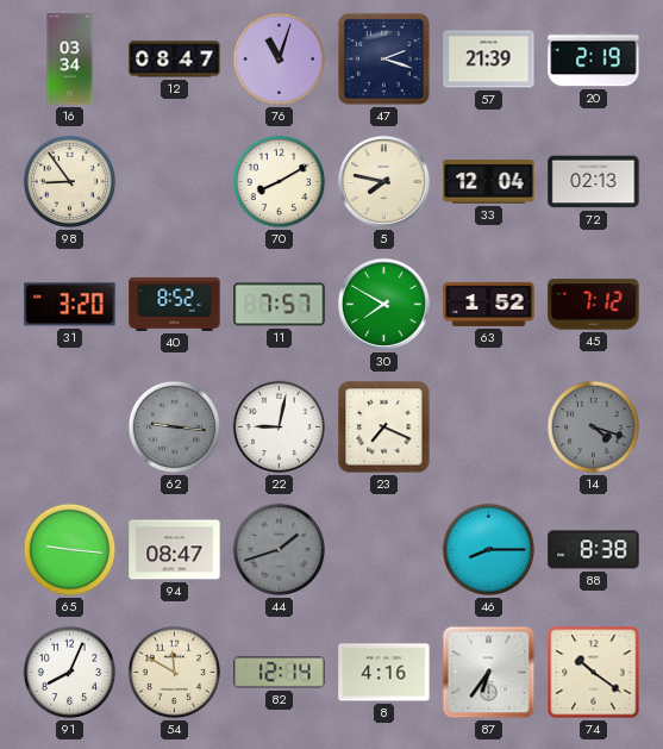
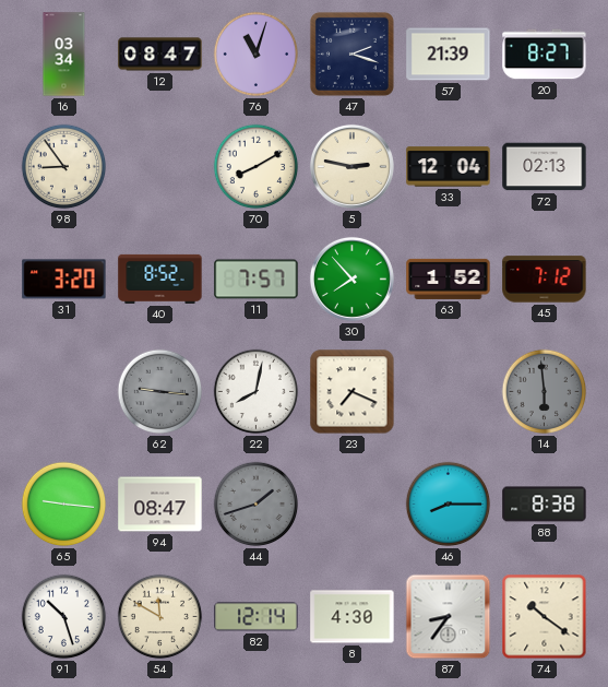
20: 2:19 -> 8:27 (545, 55)
5: 7:47 -> 2:47 (351, 166)
30: 7:50 -> 7:53 (351, 279)
22: 9:02 -> 8:02 (257, 392)
14: 4:18 -> 5:59 (545, 392)
91: 8:04 -> 10:27 (64, 617)
8: 4:16 -> 4:30 (353, 617)
87: 6:36 -> 8:36 (449, 617)
